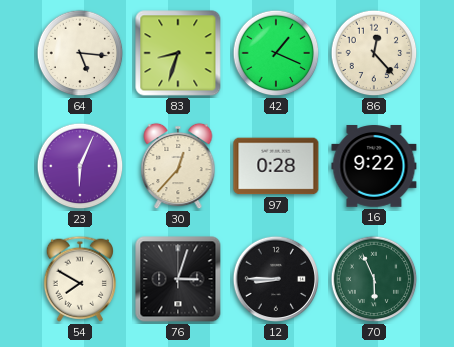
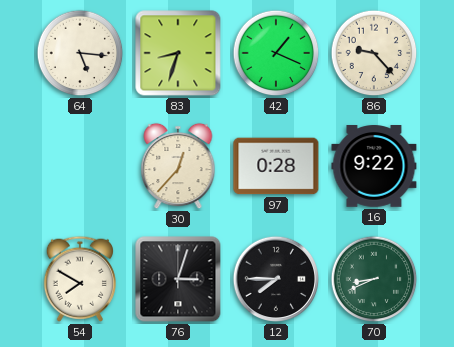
86: 12:23 -> 9:23 (374, 53)
23: 6:04 -> none (80, 166)
12: 8:45 -> 7:45 (276, 279)
70: 5:56 -> 8:41 (374, 279)
